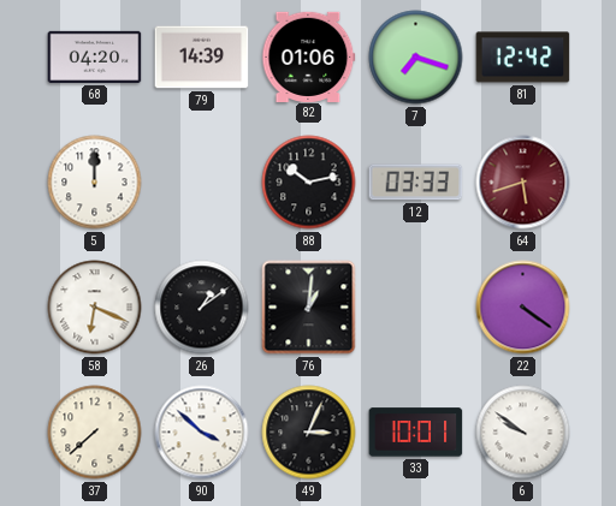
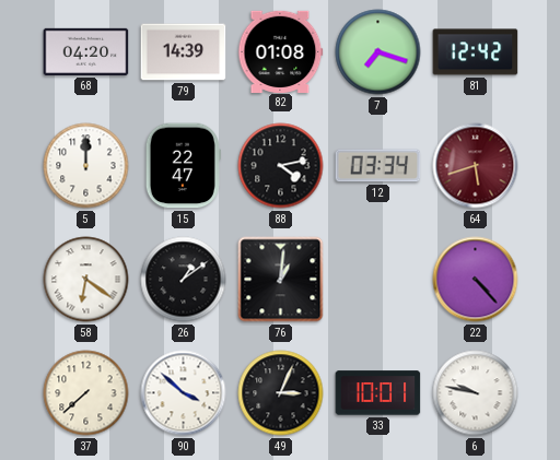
82: 01:06 -> 01:08 (281, 51)
15: none -> 22:47 (183, 166)
88: 10:13 -> 4:13 (281, 166)
12: 03:33 -> 03:34 (378, 166)
58: 6:19 -> 6:21 (86, 280)
22: 4:21 -> 4:23 (476, 280)
6: 9:51 -> 9:47 (476, 393)
